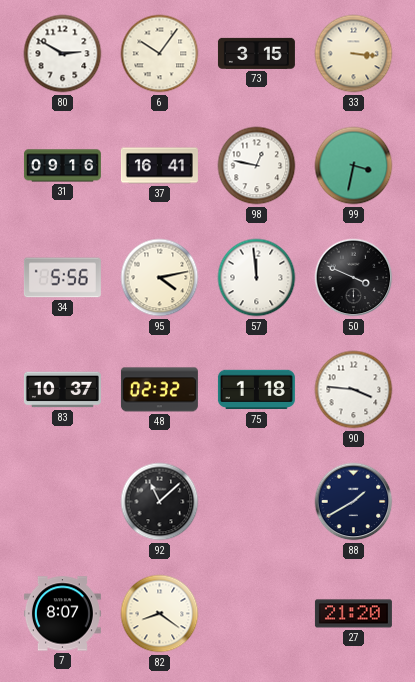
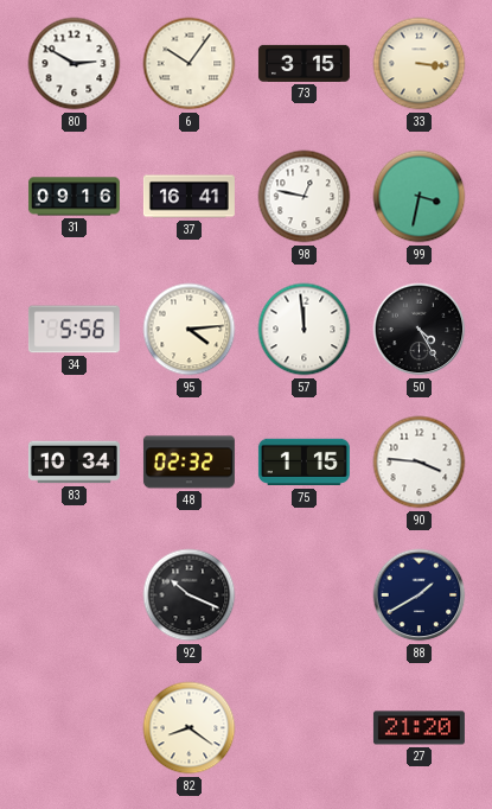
95: 4:13 -> 4:14 (190, 330)
50: 3:49 -> 4:25 (420, 330)
83: 10:37 -> 10:34 (74, 463)
75: 1:18 -> 1:15 (303, 463)
92: 11:08 -> 10:19 (190, 595)
7: 8:07 -> none (62, 614)
